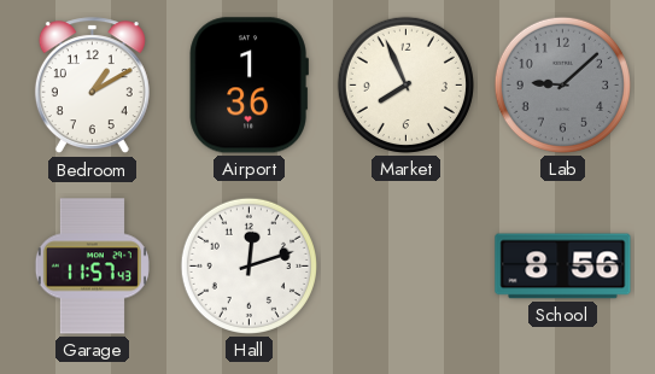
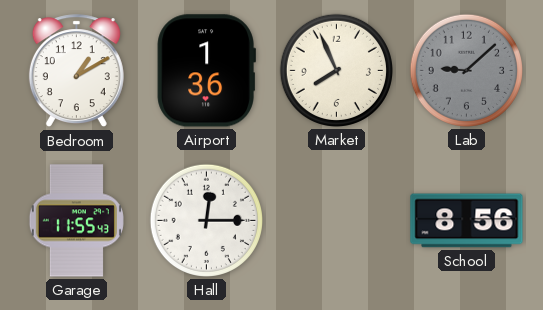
Garage: 11:57 -> 11:55 (76, 221)
Hall: 12:12 -> 12:15 (206, 220)
